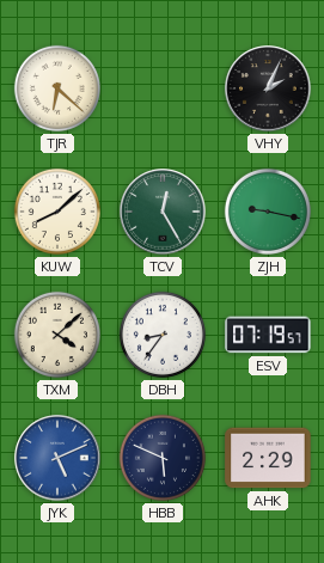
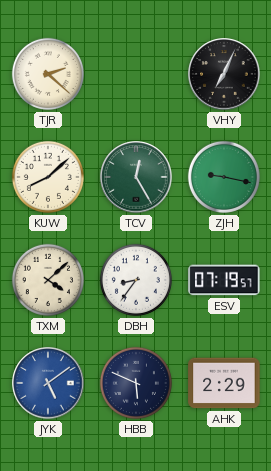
TJR: 6:22 -> 2:22 (48, 74)
VHY: 2:04 -> 7:04 (224, 74)
JYK: 5:11 -> 5:09 (48, 383)
